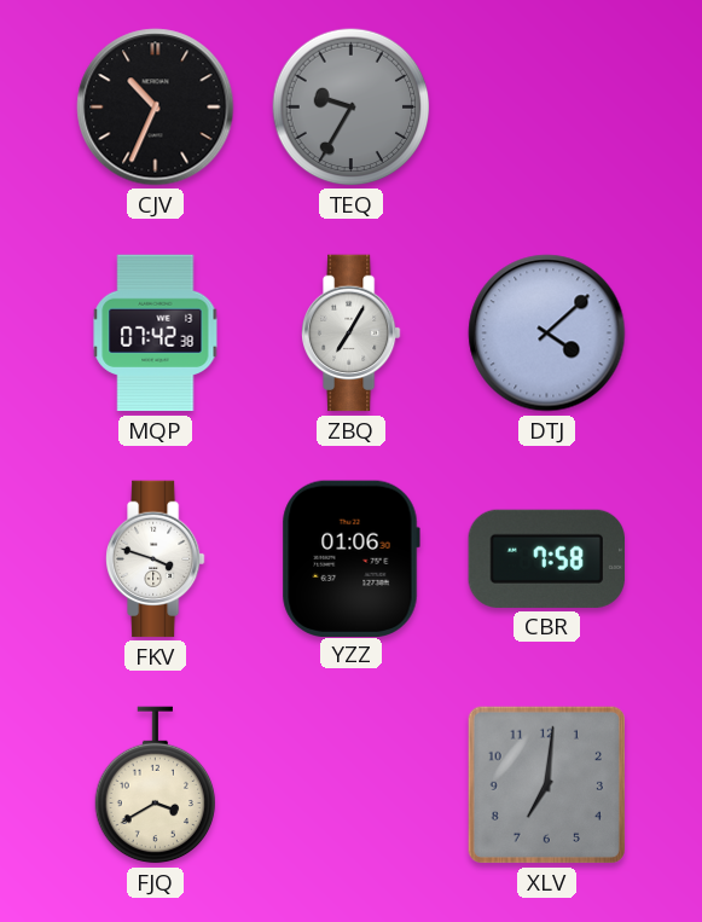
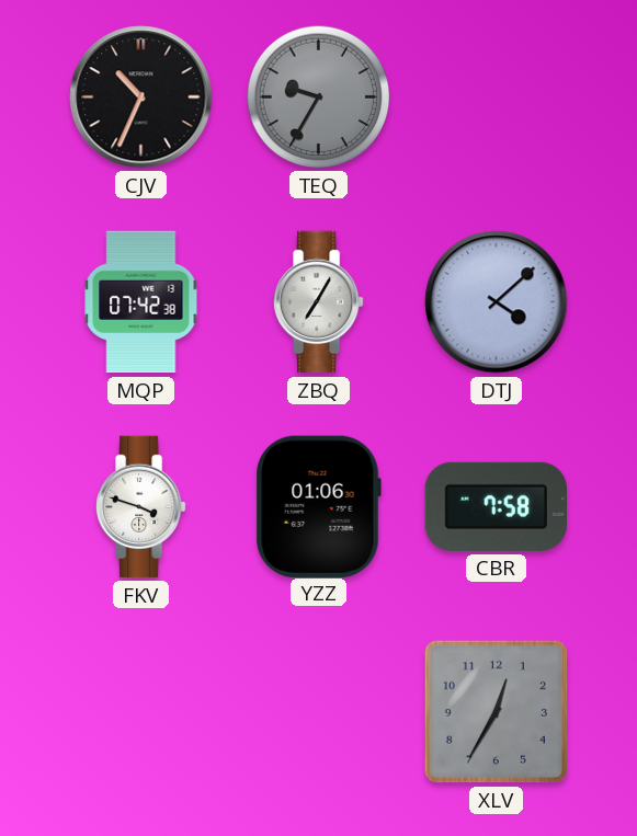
FJQ: 3:40 -> none (156, 785)
XLV: 7:01 -> 12:35 (496, 711)
